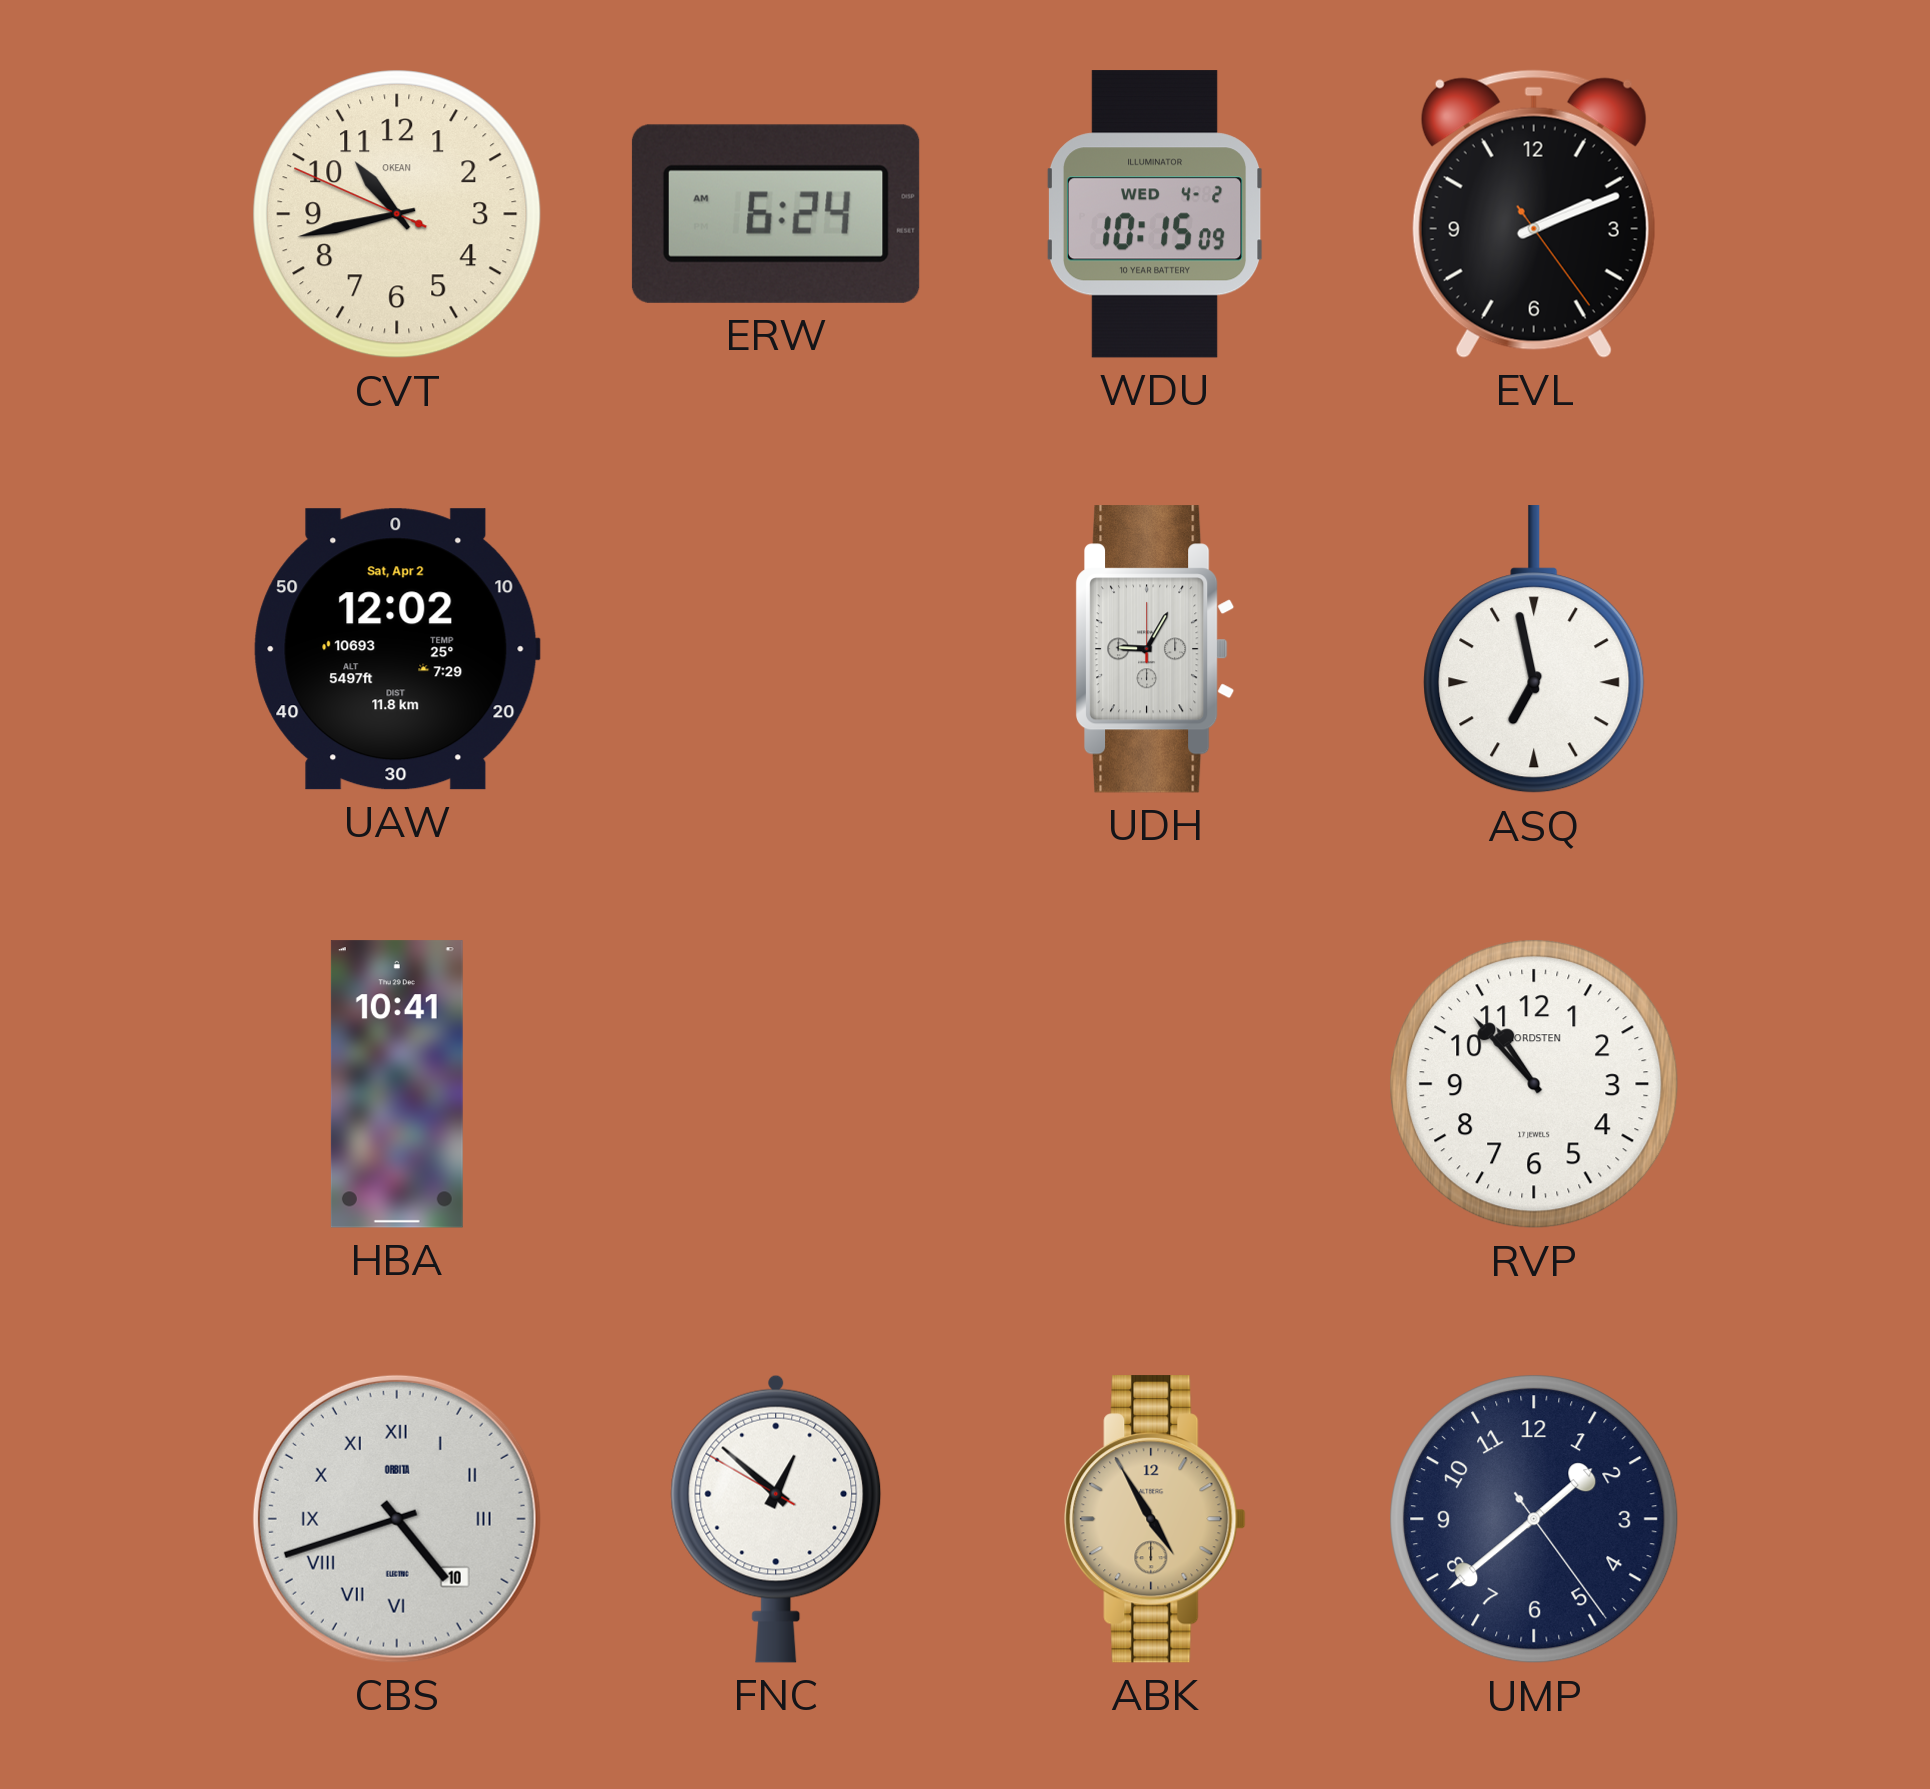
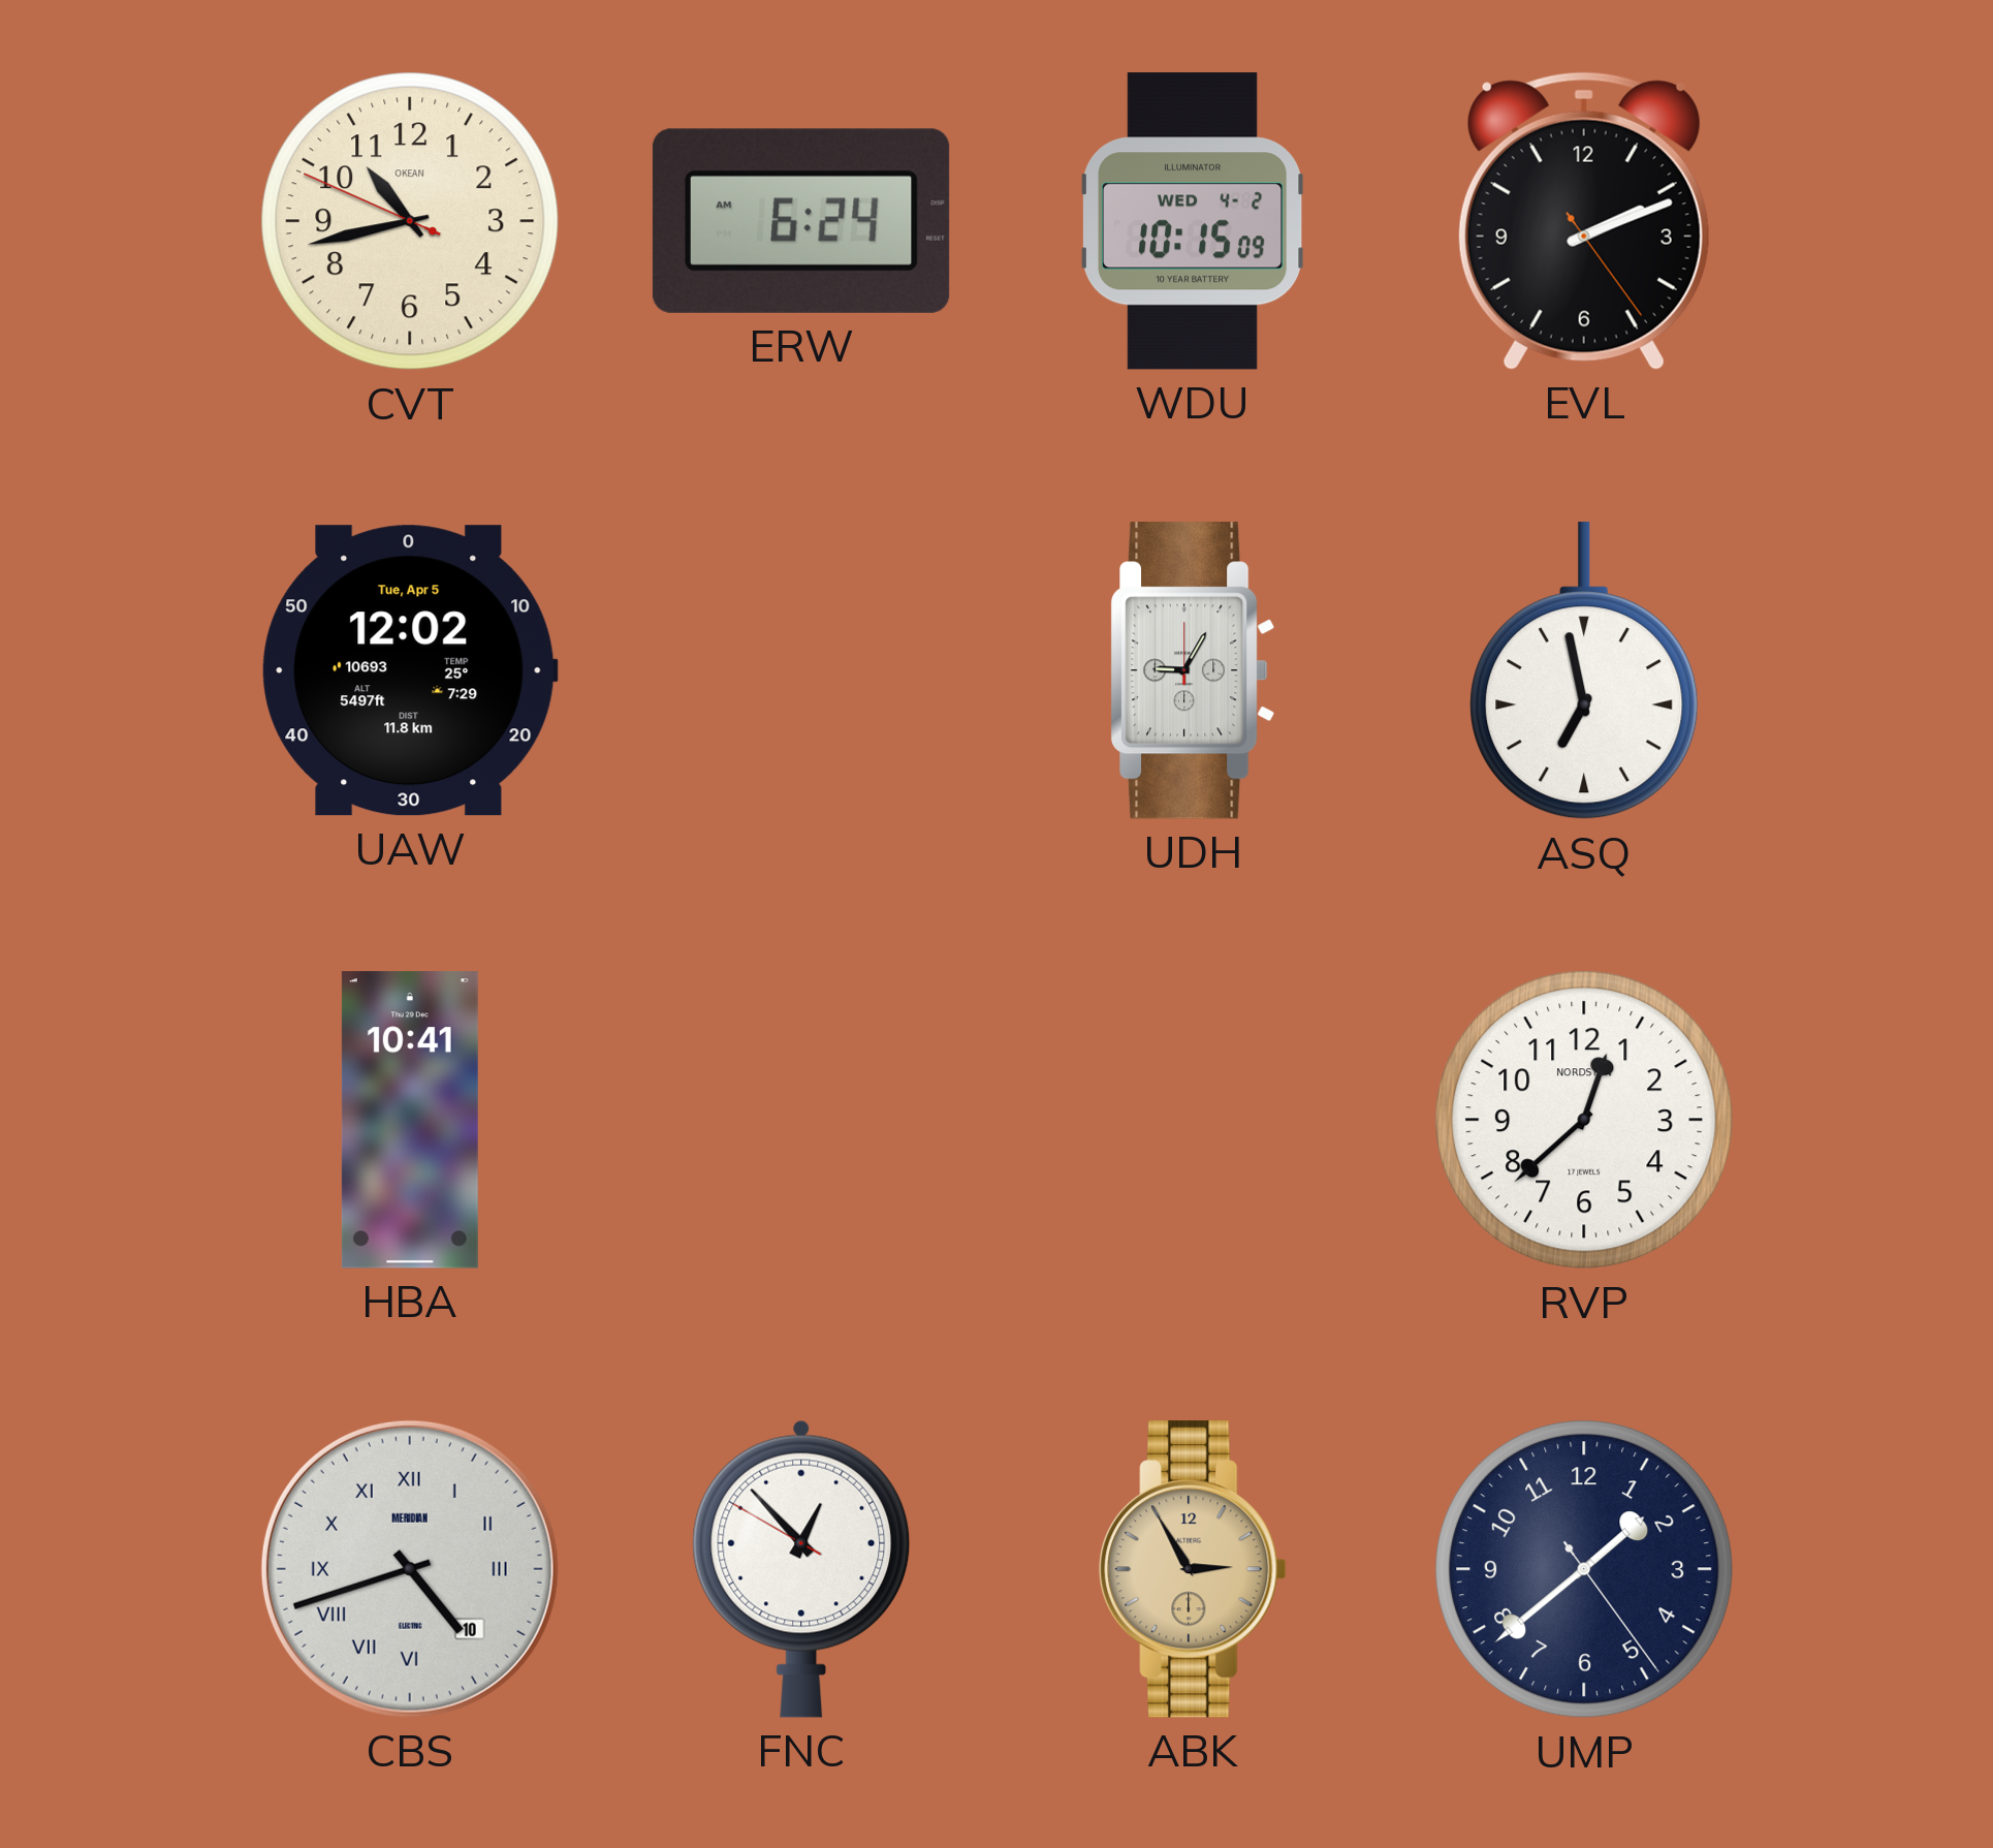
UAW date: Sat, Apr 2 -> Tue, Apr 5 (410, 670)
RVP: 10:53 -> 12:38 (1584, 1120)
CBS brand: ORBITA -> MERIDIAN (410, 1569)
FNC: 12:51 -> 12:52 (801, 1569)
ABK: 4:55 -> 2:55 (1193, 1569)
